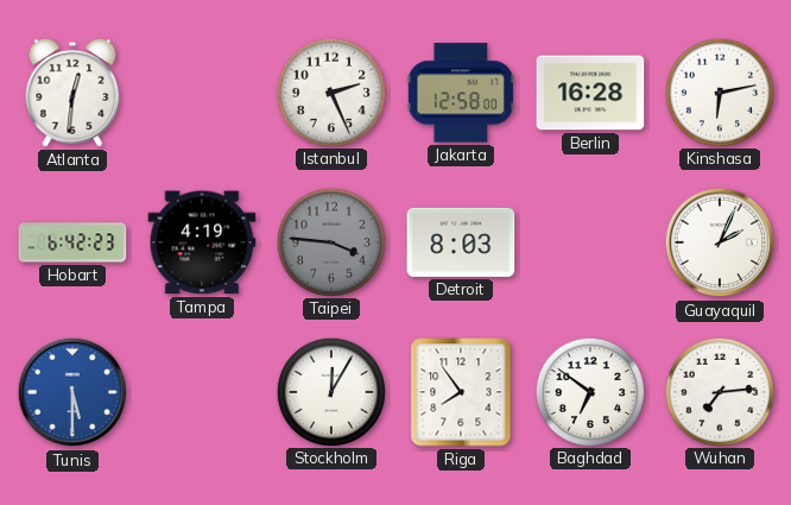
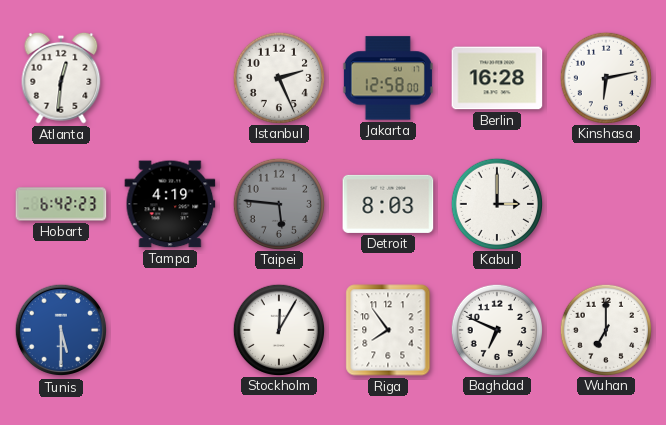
Taipei: 3:46 -> 5:46 (278, 203)
Kabul: none -> 3:00 (496, 203)
Guayaquil: 2:04 -> none (720, 242)
Baghdad: 6:51 -> 6:49 (496, 329)
Wuhan: 7:14 -> 7:00 (605, 329)
